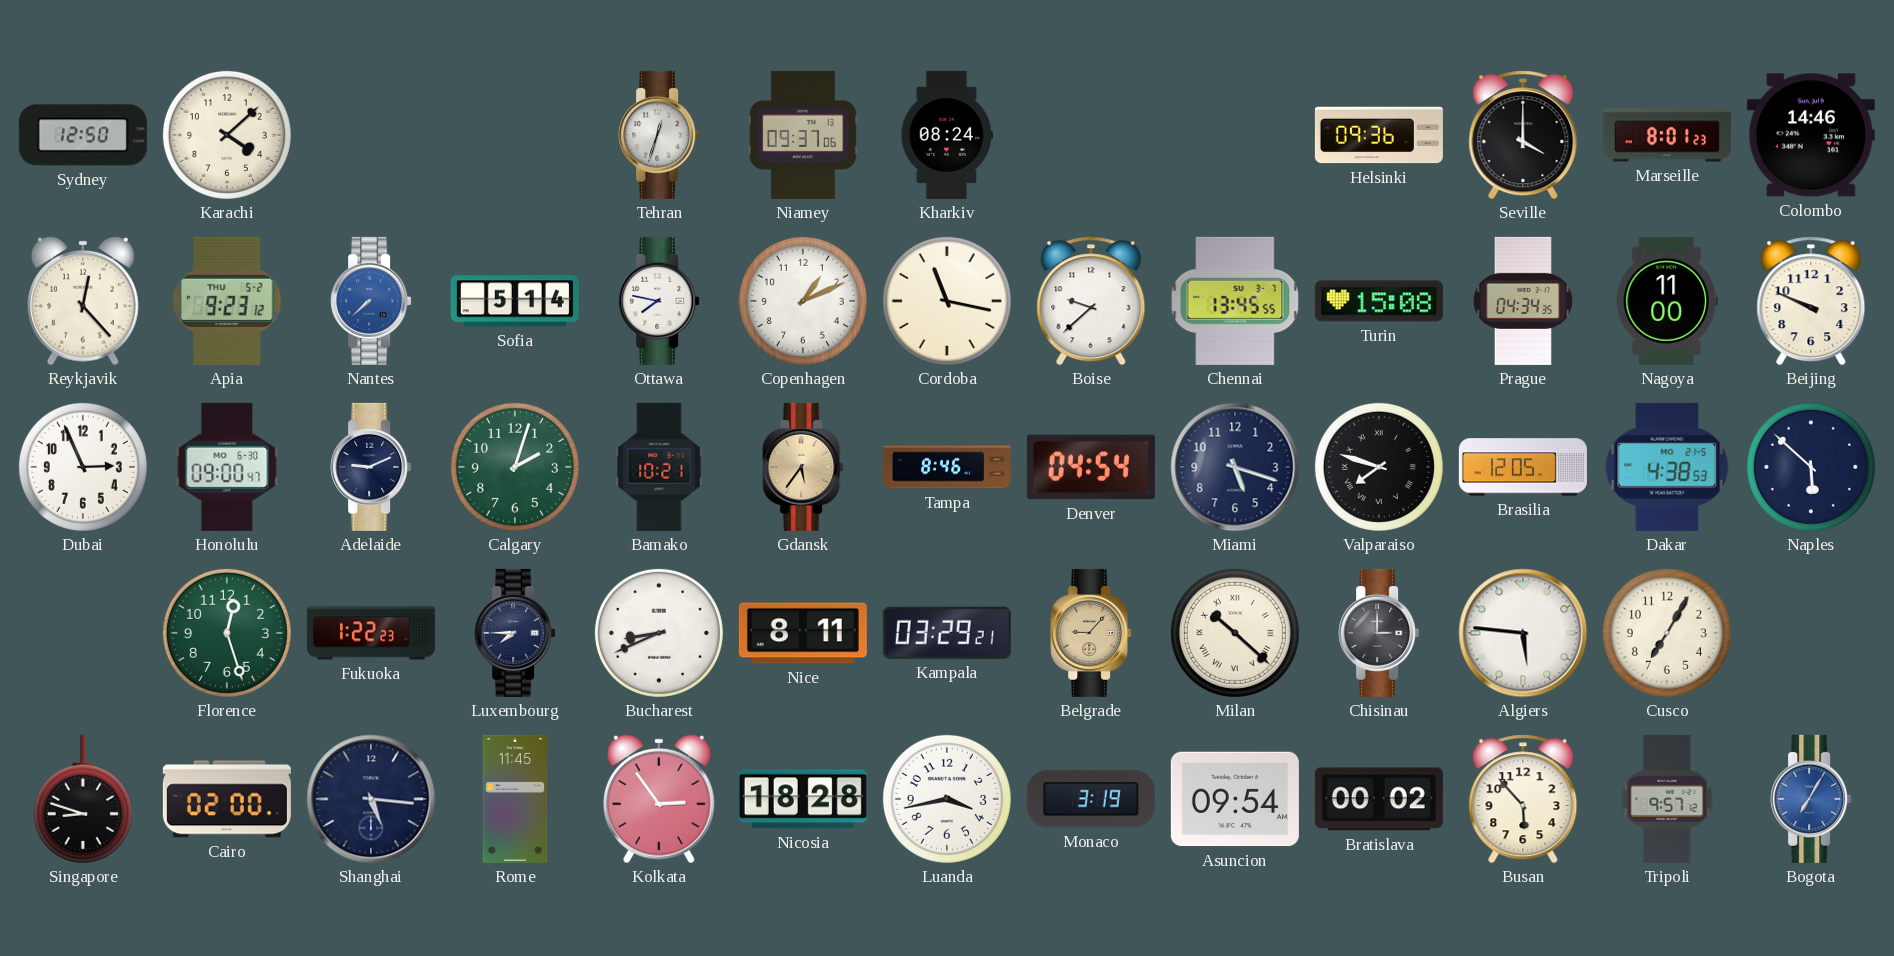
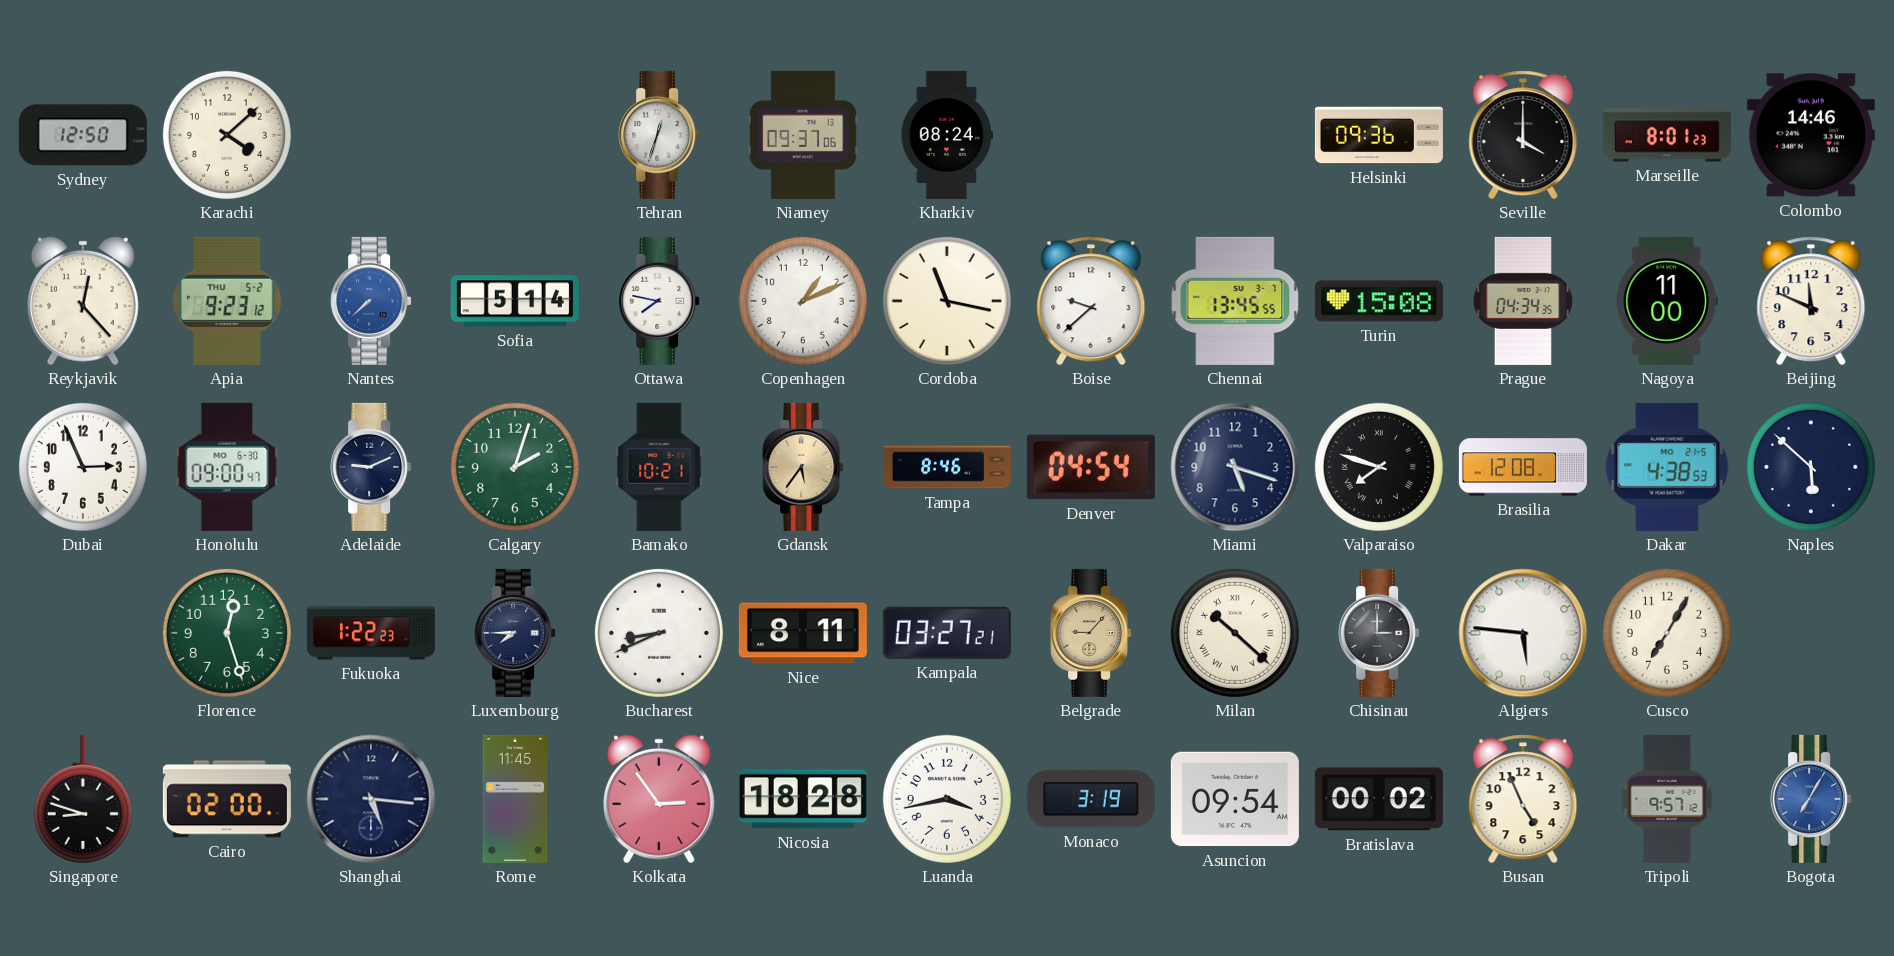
Beijing: 9:49 -> 11:49 (1811, 301)
Brasilia: 12:05 -> 12:08 (1523, 467)
Kampala: 03:29 -> 03:27 (947, 633)
Busan: 5:53 -> 4:56 (1523, 799)
